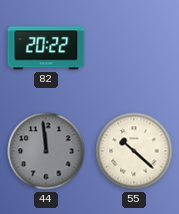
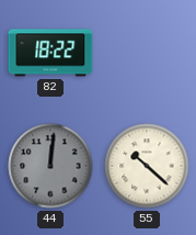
82: 20:22 -> 18:22 (50, 53)
44: 11:59 -> 12:01 (50, 166)
